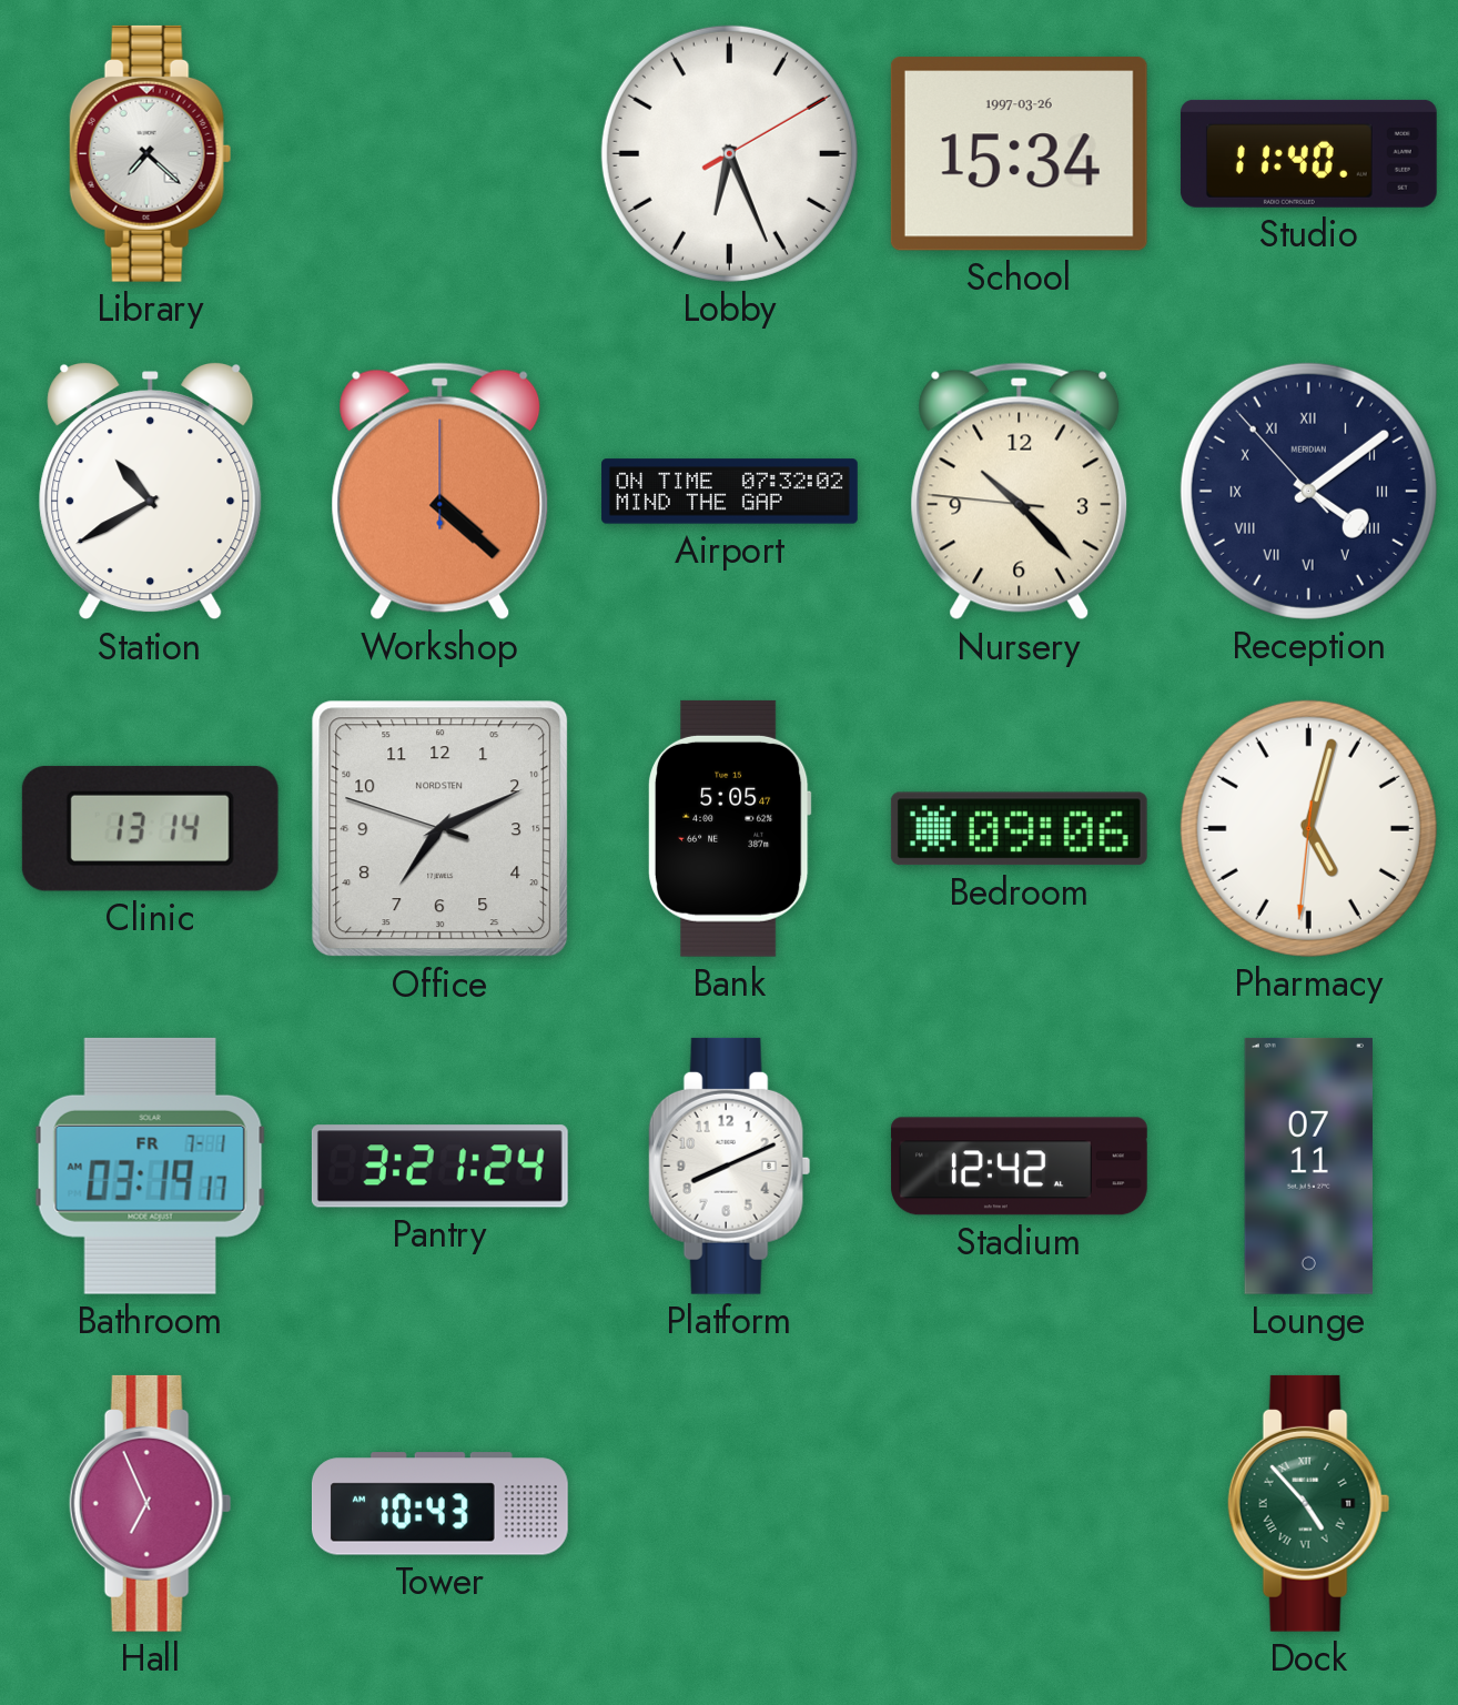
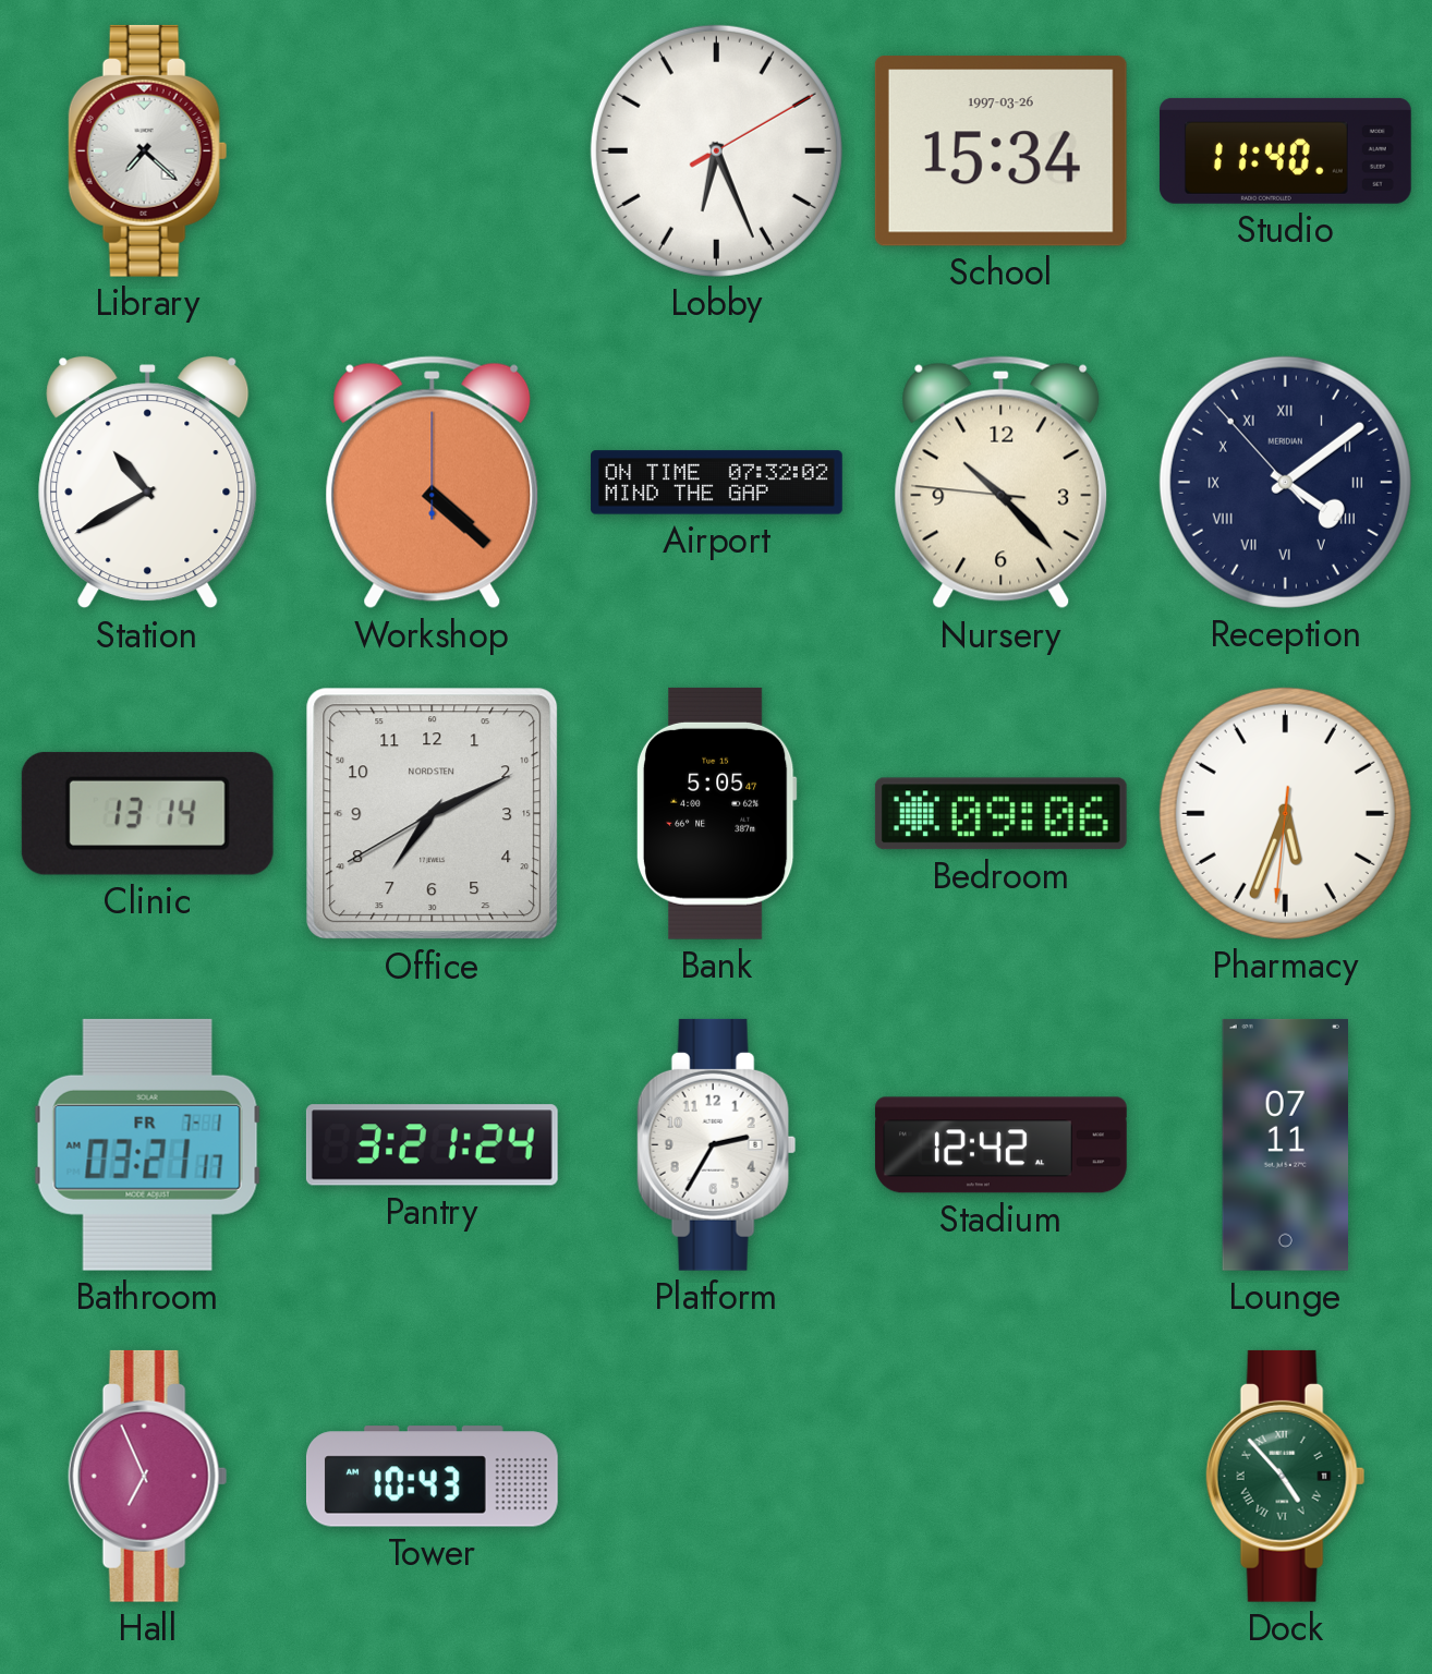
Office: 7:10:48 -> 7:10:40 (433, 814)
Pharmacy: 5:02 -> 5:33 (1285, 813)
Bathroom: 03:19 -> 03:21 (147, 1144)
Platform: 8:11 -> 2:35 (717, 1144)
